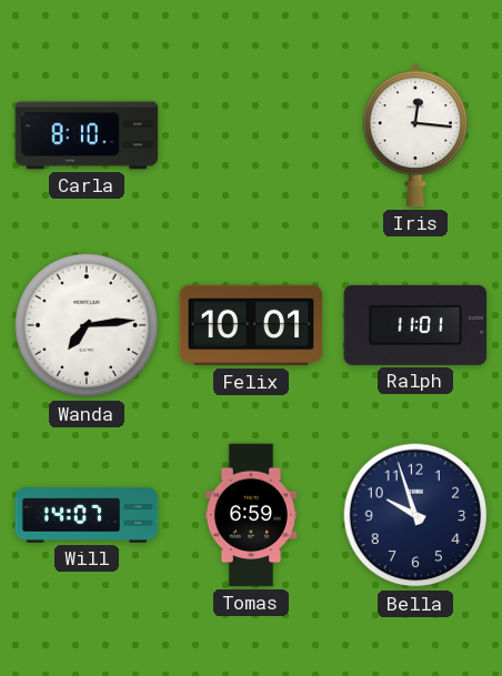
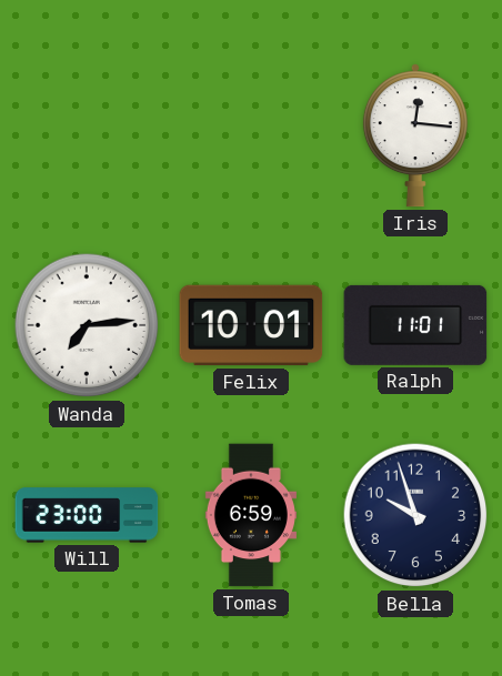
Carla: 8:10 -> none (87, 135)
Will: 14:07 -> 23:00 (87, 515)
